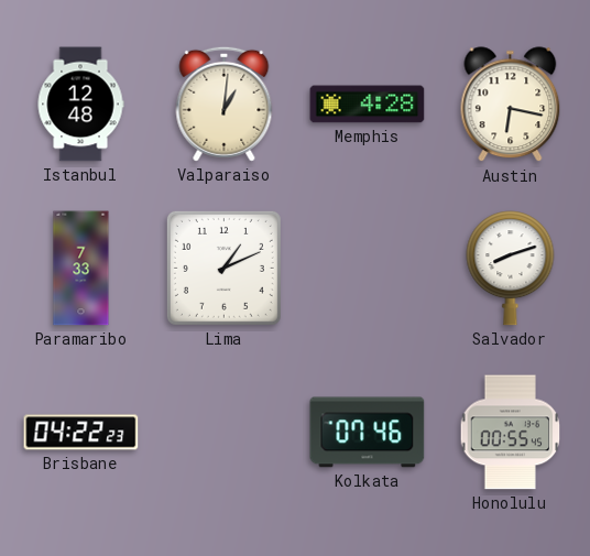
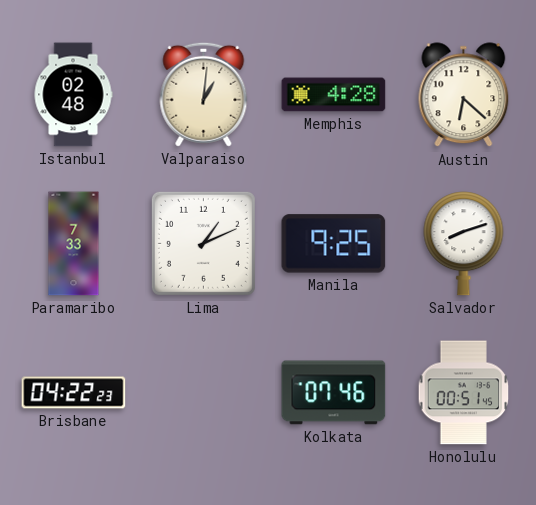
Istanbul: 12:48 -> 02:48 (73, 95)
Austin: 6:17 -> 6:22 (464, 95)
Manila: none -> 9:25 (334, 244)
Honolulu: 00:55 -> 00:51 (464, 393)
